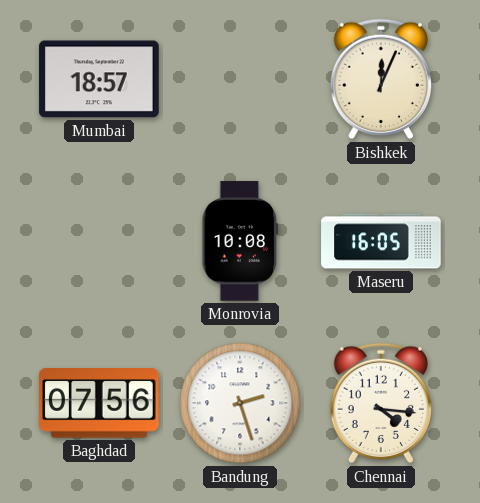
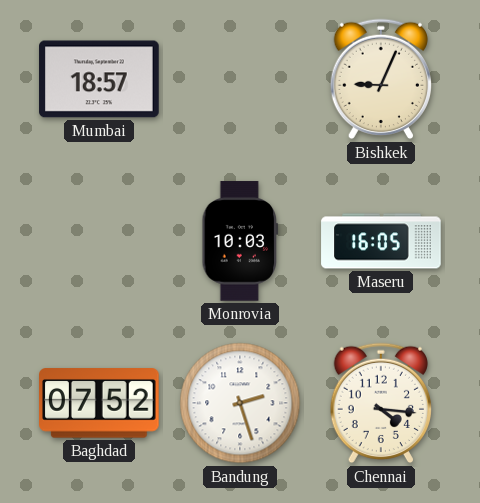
Bishkek: 12:04 -> 9:04 (380, 79)
Monrovia: 10:08 -> 10:03 (240, 241)
Baghdad: 07:56 -> 07:52 (100, 403)
